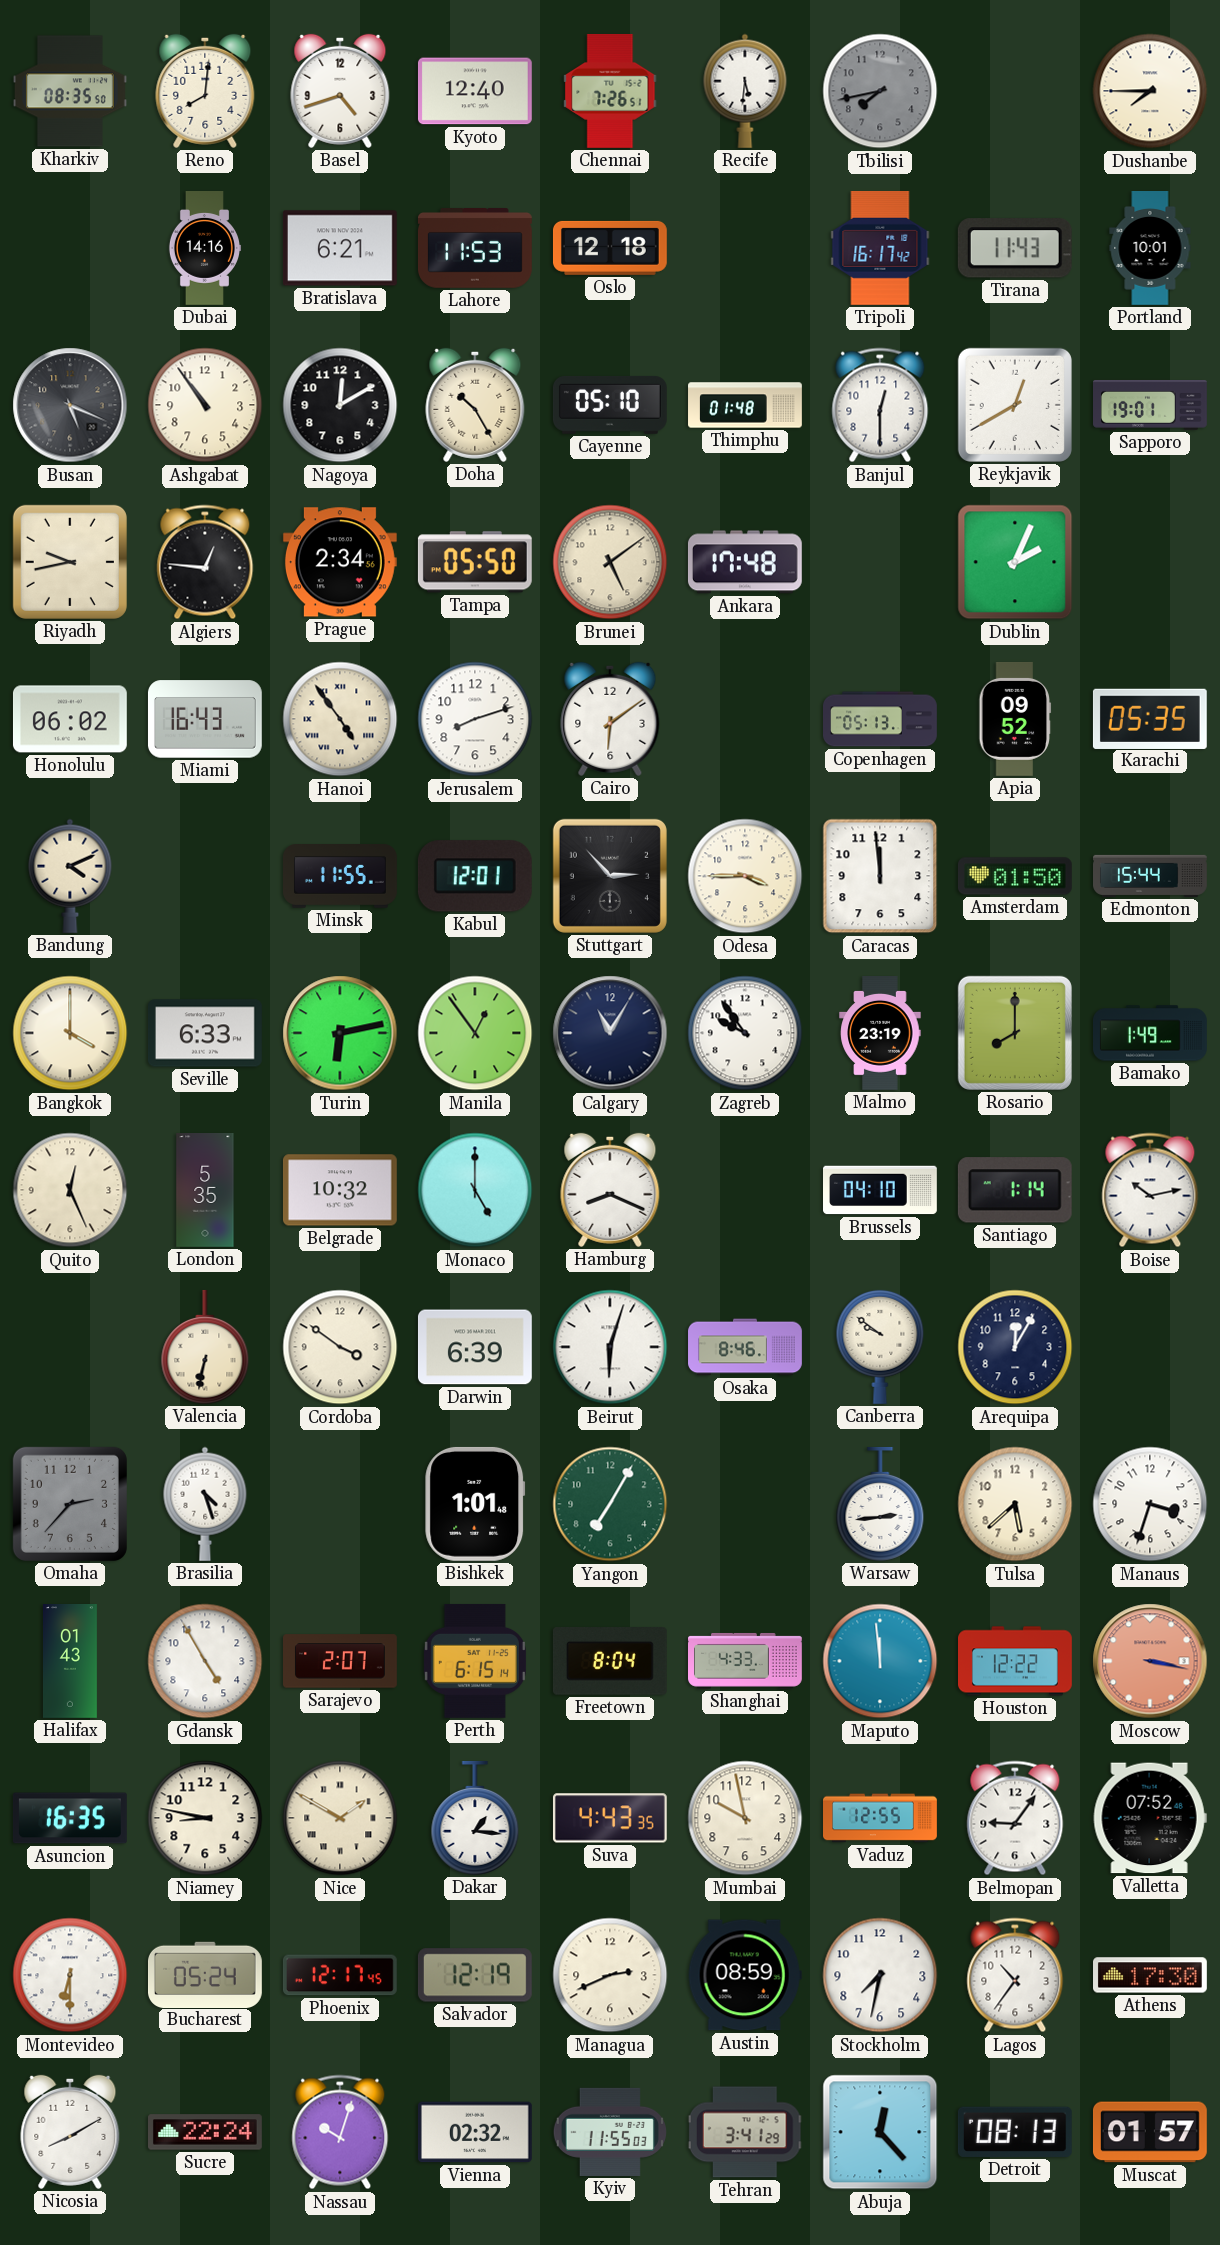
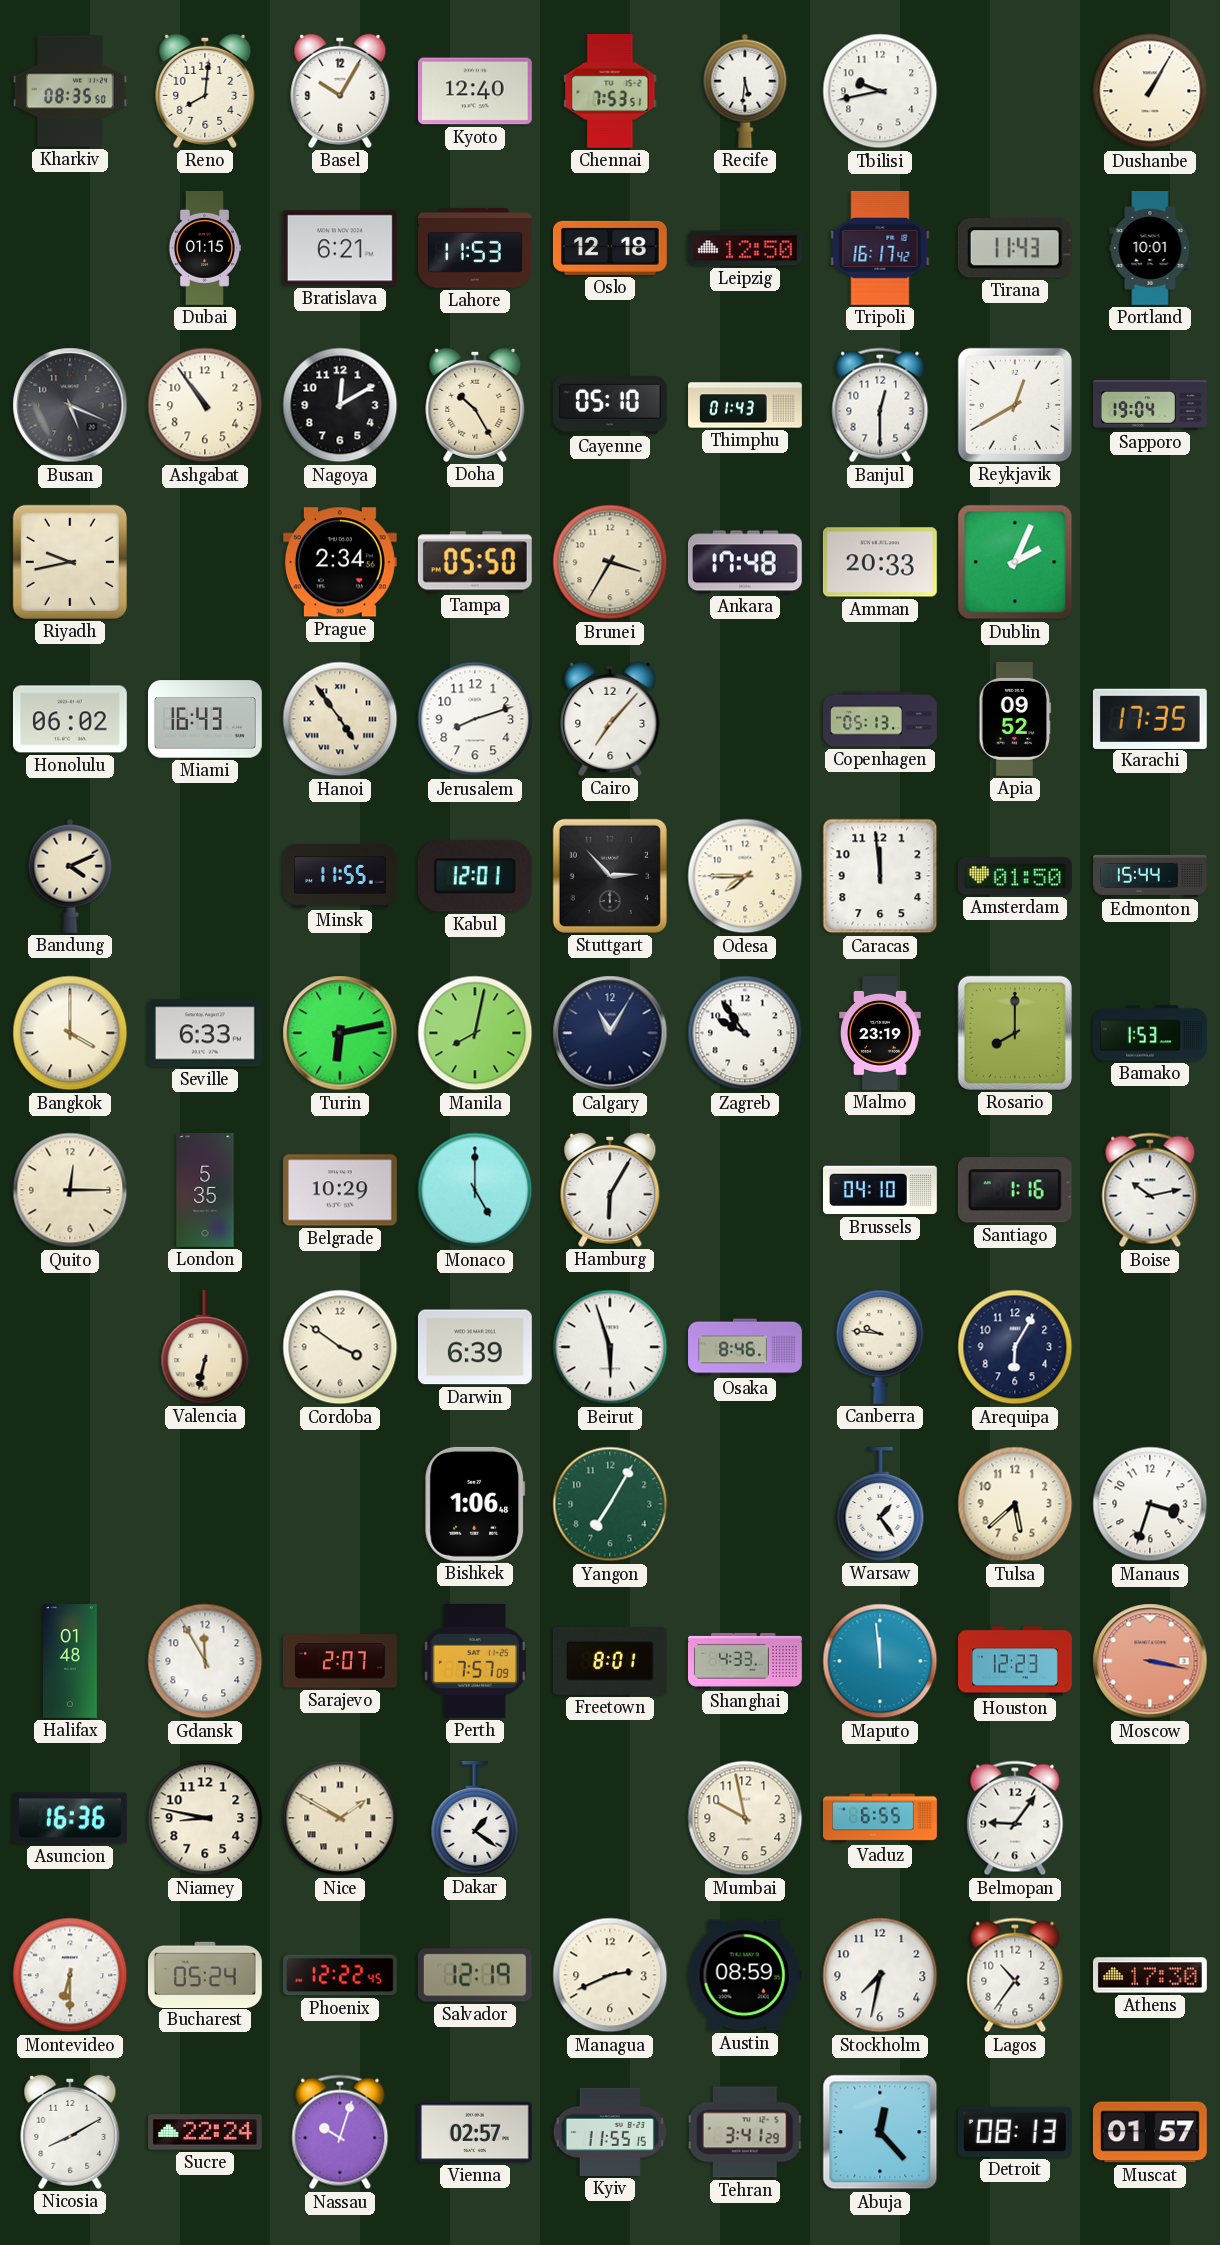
Basel: 4:42 -> 10:05 (340, 91)
Chennai: 7:26 -> 7:53 (610, 91)
Tbilisi: 7:43 -> 9:43 (880, 91)
Tbilisi dial: grey -> white (880, 91)
Dushanbe: 7:45 -> 1:05 (1150, 91)
Dubai: 14:16 -> 01:15 (204, 249)
Leipzig: none -> 12:50 (746, 248)
Thimphu: 01:48 -> 01:43 (745, 405)
Sapporo: 19:01 -> 19:04 (1151, 405)
Algiers: 12:46 -> none (205, 562)
Brunei: 5:09 -> 3:35 (610, 562)
Amman: none -> 20:33 (880, 562)
Cairo: 6:09 -> 7:07 (610, 719)
Karachi: 05:35 -> 17:35 (1150, 718)
Odesa: 3:45 -> 7:45 (745, 876)
Manila: 12:54 -> 8:02 (475, 1033)
Bamako: 1:49 -> 1:53 (1151, 1033)
Quito: 12:26 -> 12:15 (70, 1190)
Belgrade: 10:32 -> 10:29 (340, 1190)
Hamburg: 8:19 -> 6:05 (610, 1190)
Santiago: 1:14 -> 1:16 (1015, 1190)
Beirut: 6:03 -> 5:57 (610, 1347)
Canberra: 9:51 -> 9:46 (880, 1347)
Arequipa: 12:05 -> 6:05 (1015, 1347)
Omaha: 2:37 -> none (70, 1504)
Brasilia: 4:27 -> none (205, 1504)
Bishkek: 1:01 -> 1:06 (475, 1504)
Warsaw: 2:44 -> 1:24 (880, 1504)
Halifax: 01:43 -> 01:48 (70, 1662)
Gdansk: 4:55 -> 11:55 (205, 1661)
Perth: 6:15 -> 7:57 (475, 1661)
Freetown: 8:04 -> 8:01 (610, 1661)
Houston: 12:22 -> 12:23 (1016, 1661)
Asuncion: 16:35 -> 16:36 (70, 1818)
Dakar: 1:16 -> 1:21 (475, 1818)
Suva: 4:43 -> none (610, 1818)
Vaduz: 12:55 -> 6:55 (880, 1818)
Valletta: 07:52 -> none (1150, 1818)
Phoenix: 12:17 -> 12:22 (340, 1975)
Vienna: 02:32 -> 02:57 (475, 2132)
Kyiv: 11:55:03 -> 11:55:15 (610, 2132)
